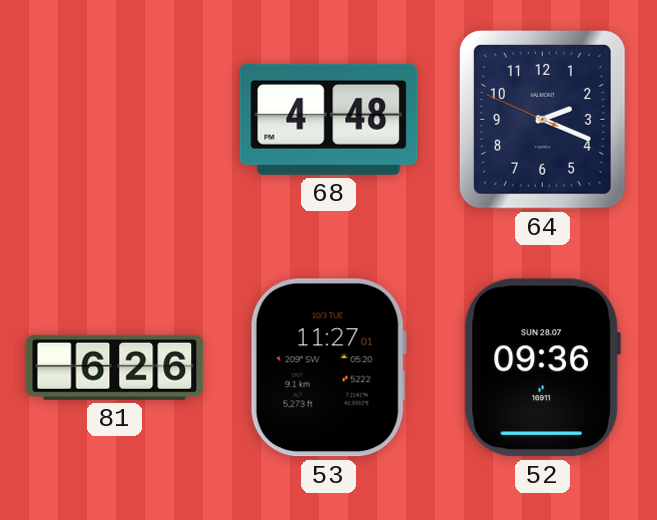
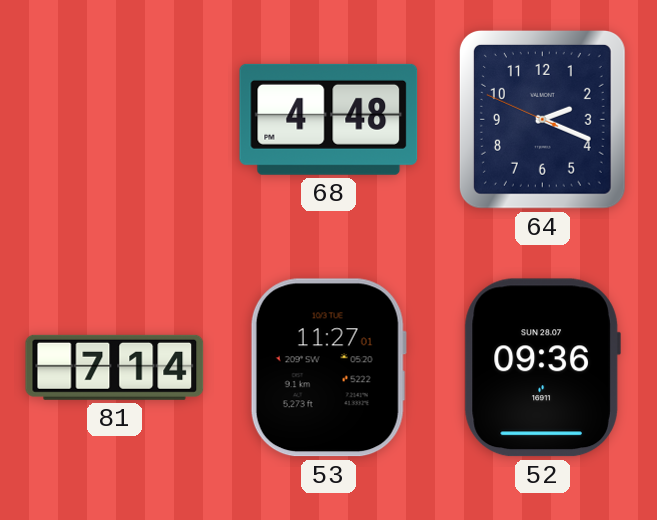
81: 6:26 -> 7:14 (115, 367)
